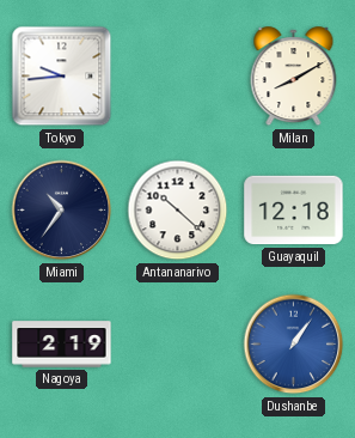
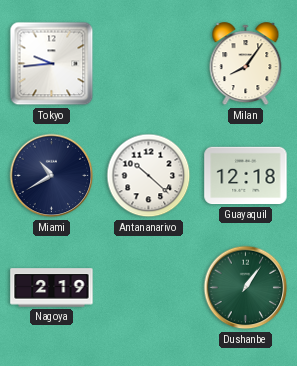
Milan: 8:10 -> 8:06 (246, 64)
Miami: 10:36 -> 10:40 (52, 176)
Dushanbe dial: blue -> green (246, 288)
